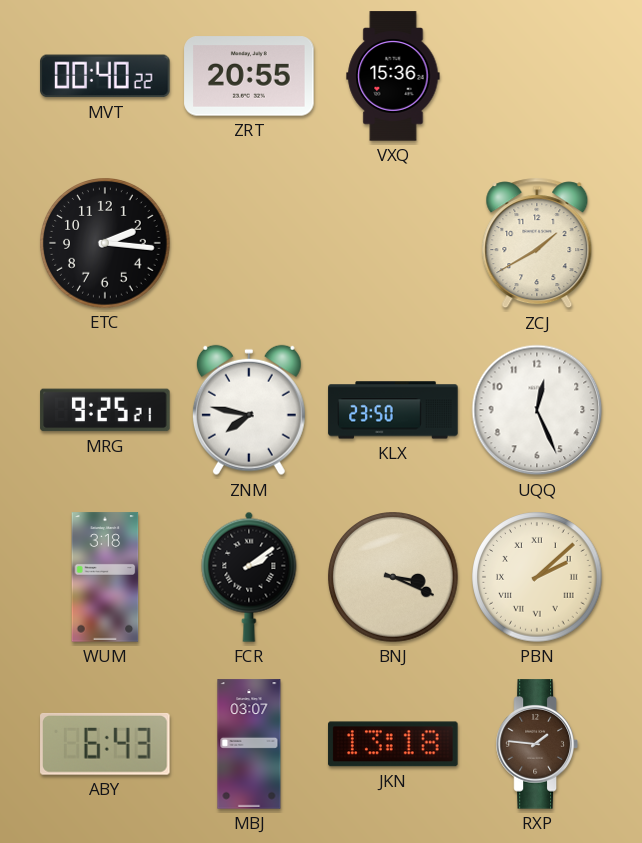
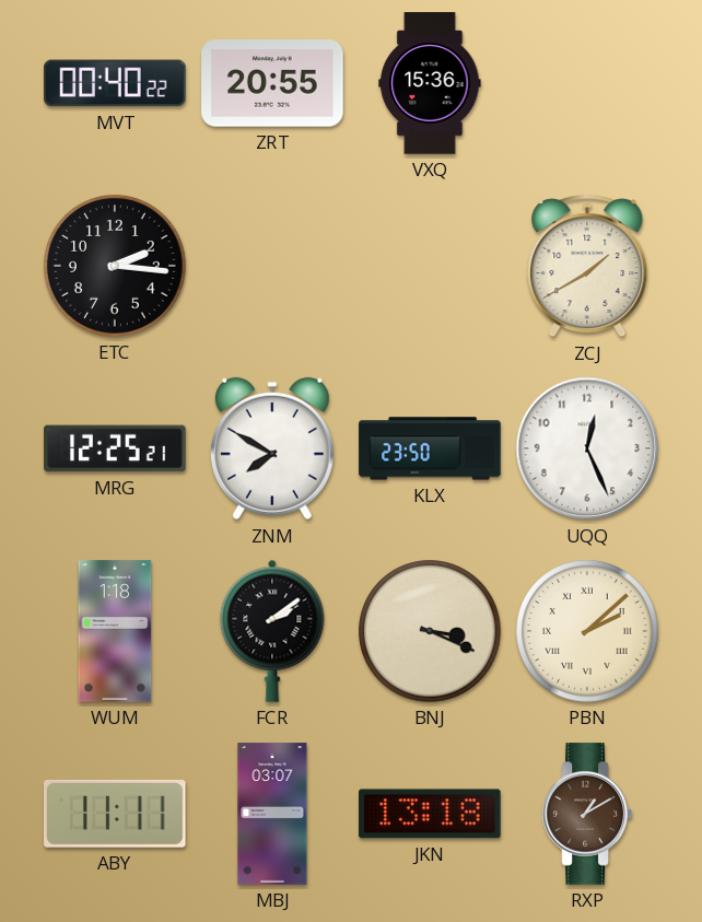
MRG: 9:25 -> 12:25 (115, 448)
ZNM: 7:47 -> 7:50 (272, 448)
WUM: 3:18 -> 1:18 (115, 631)
ABY: 6:43 -> 11:11 (115, 814)
RXP: 1:46 -> 1:10 (587, 814)
